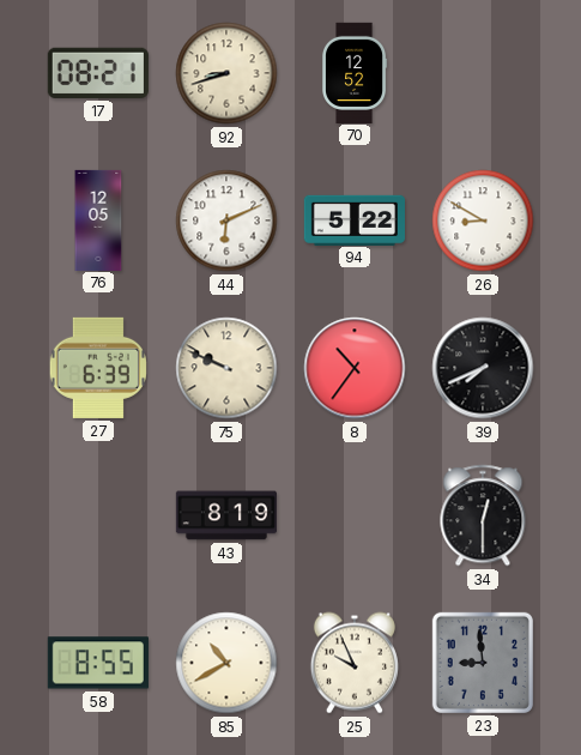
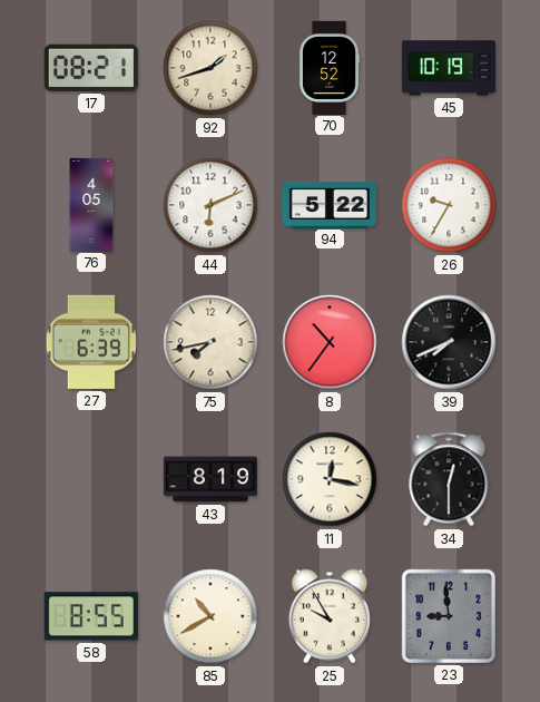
92: 8:42 -> 1:42 (210, 68)
45: none -> 10:19 (449, 68)
76: 12:05 -> 4:05 (91, 204)
26: 8:50 -> 9:35 (449, 205)
75: 9:49 -> 7:43 (210, 342)
11: none -> 12:17 (330, 479)
25: 9:56 -> 9:55 (330, 616)
